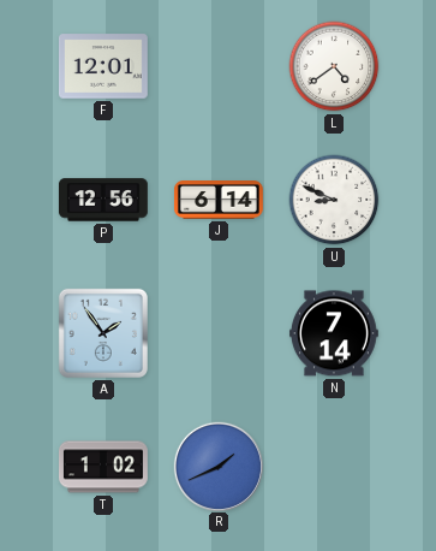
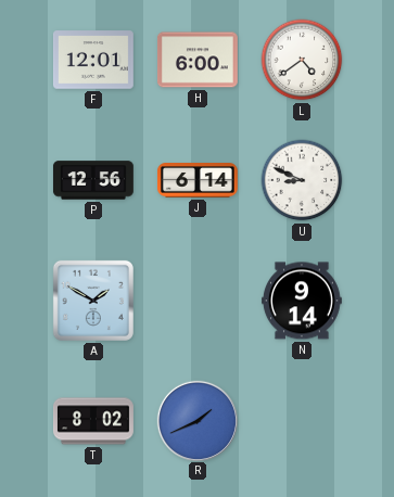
H: none -> 6:00 (198, 60)
A: 1:54 -> 1:50 (93, 301)
N: 7:14 -> 9:14 (302, 301)
T: 1:02 -> 8:02 (94, 421)
